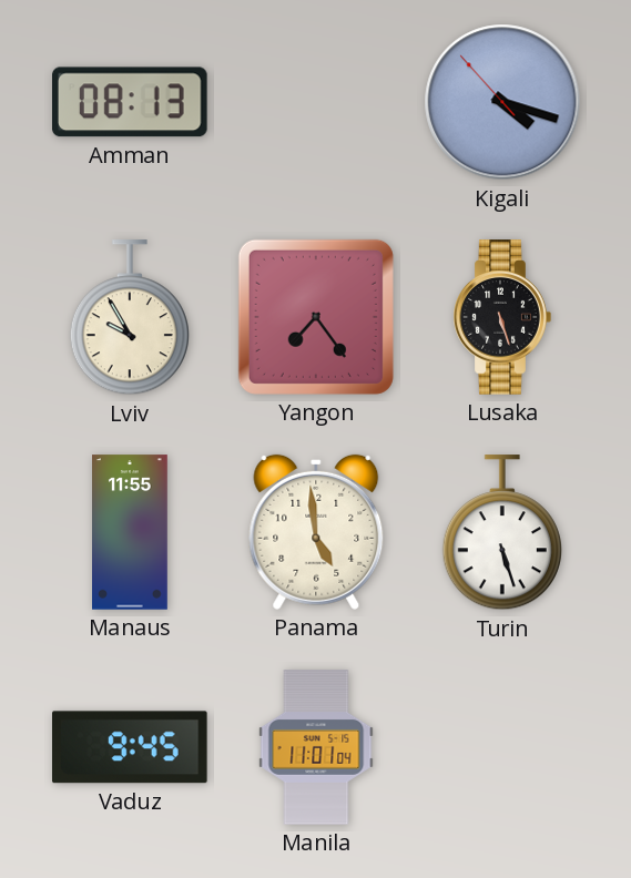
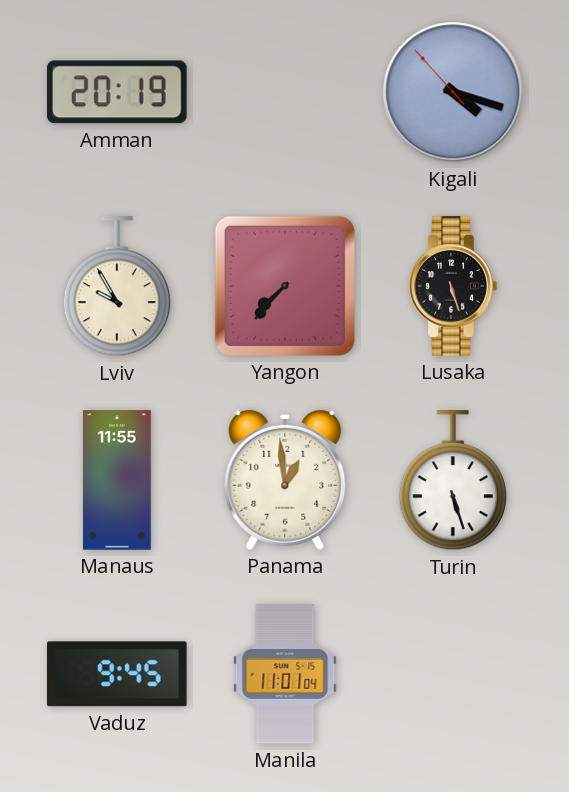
Amman: 08:13 -> 20:19 (118, 92)
Yangon: 7:24 -> 7:37 (285, 286)
Panama: 4:59 -> 12:59 (285, 480)
